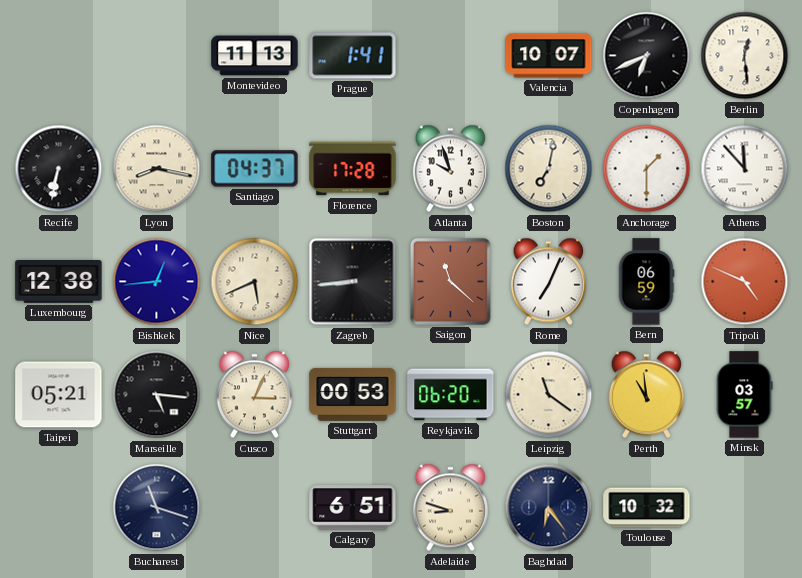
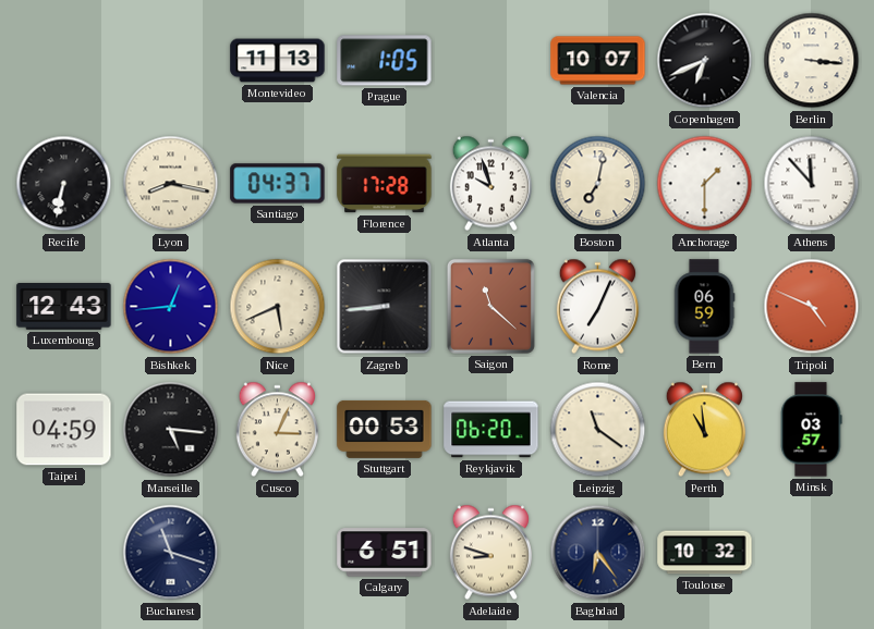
Prague: 1:41 -> 1:05 (385, 61)
Berlin: 12:29 -> 3:16 (812, 61)
Luxembourg: 12:38 -> 12:43 (64, 307)
Taipei: 05:21 -> 04:59 (64, 430)
